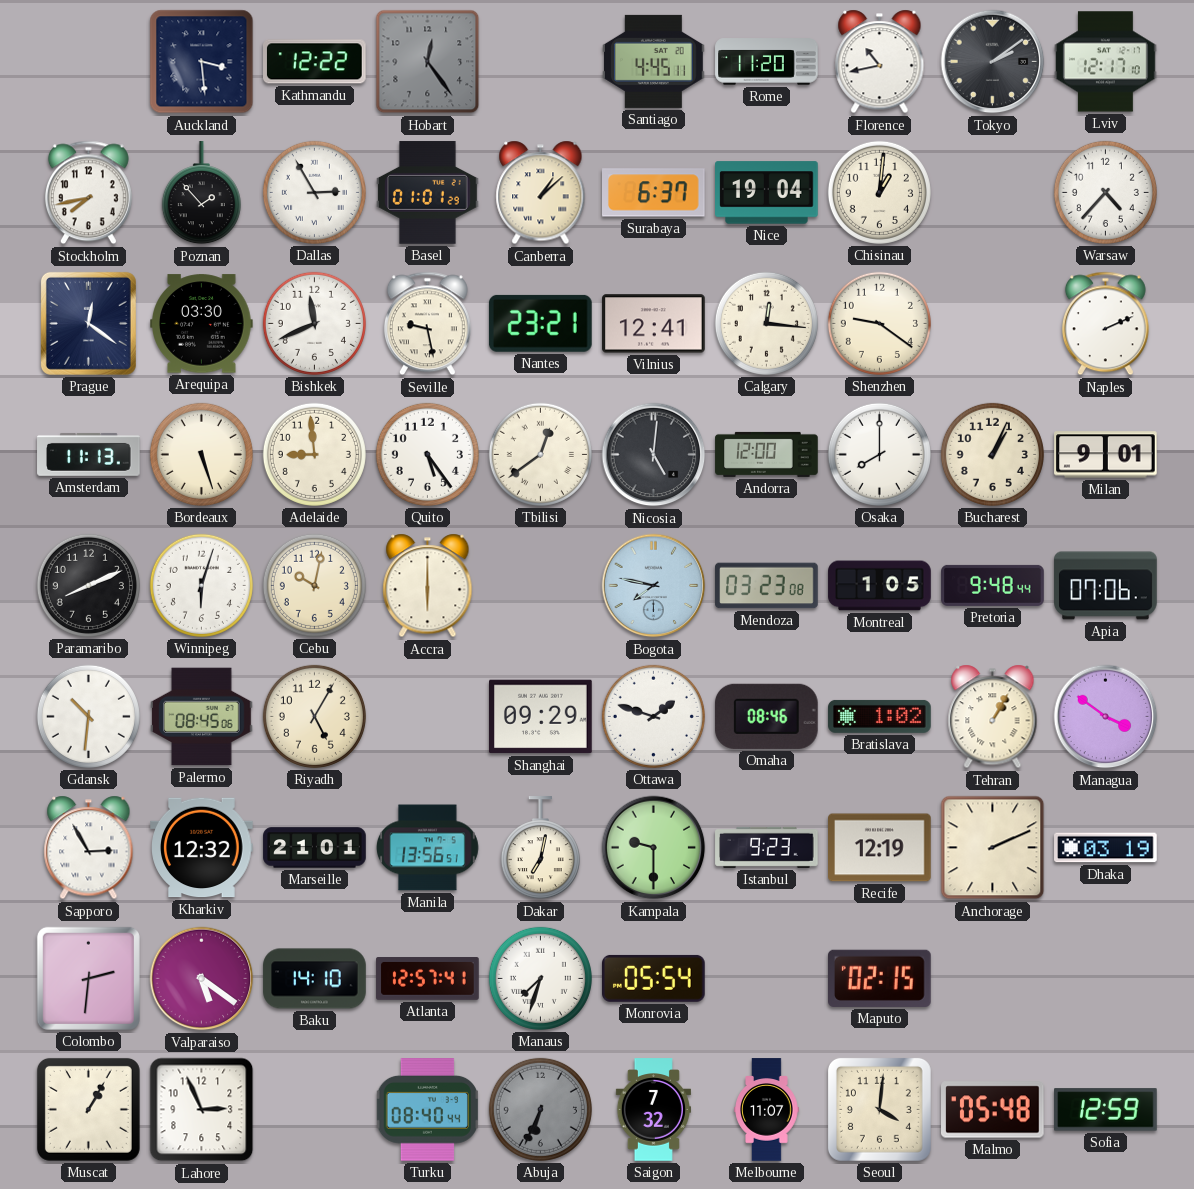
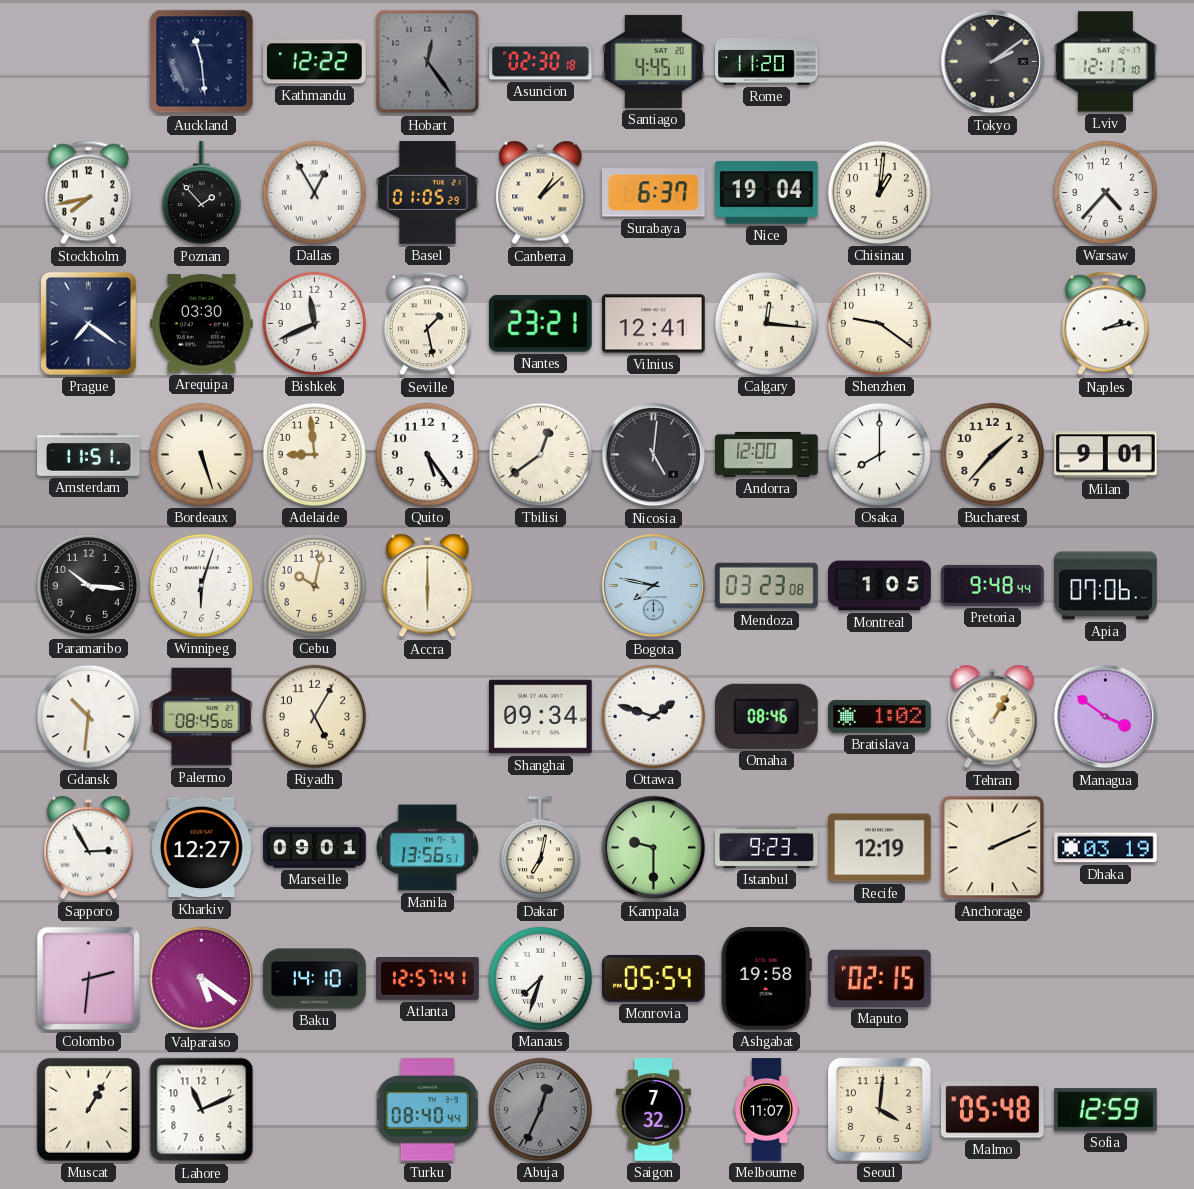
Auckland: 3:29 -> 11:29 (202, 62)
Asuncion: none -> 02:30 (541, 62)
Florence: 10:43 -> none (880, 62)
Dallas: 2:55 -> 12:55 (314, 192)
Basel: 01:01 -> 01:05 (428, 193)
Prague: 12:21 -> 7:21 (88, 323)
Seville: 9:28 -> 1:28 (427, 324)
Naples: 2:11 -> 2:13 (1105, 324)
Amsterdam: 11:13 -> 11:51 (89, 454)
Bucharest: 1:04 -> 1:37 (992, 454)
Paramaribo: 8:11 -> 10:16 (88, 585)
Shanghai: 09:29 -> 09:34 (541, 717)
Kharkiv: 12:32 -> 12:27 (202, 848)
Marseille: 21:01 -> 09:01 (315, 848)
Ashgabat: none -> 19:58 (766, 979)
Lahore: 2:56 -> 11:11 (202, 1110)
Abuja: 6:34 -> 12:34 (540, 1109)
